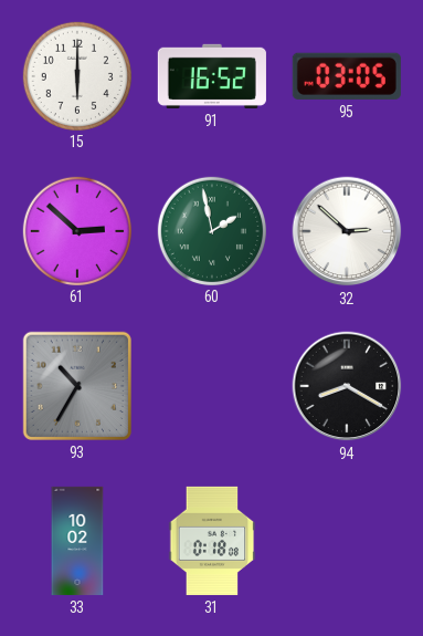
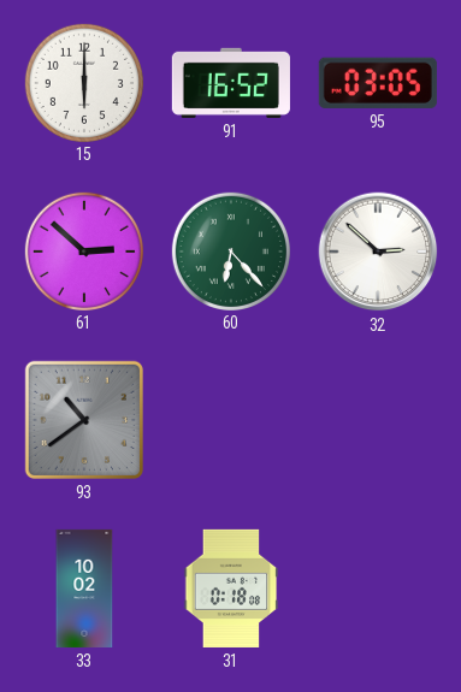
60: 1:58 -> 6:23 (230, 250)
93: 10:35 -> 10:39 (84, 420)
94: 8:20 -> none (347, 386)
